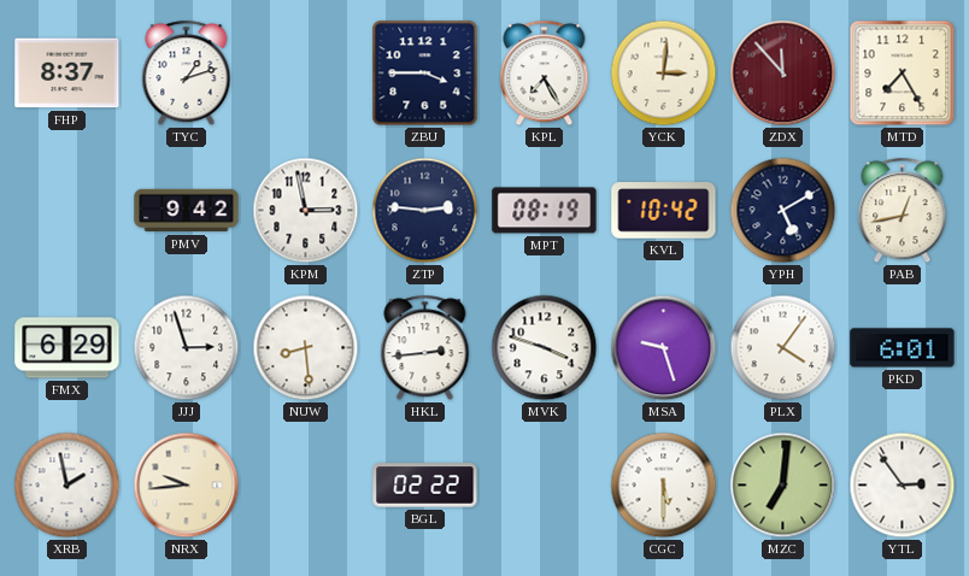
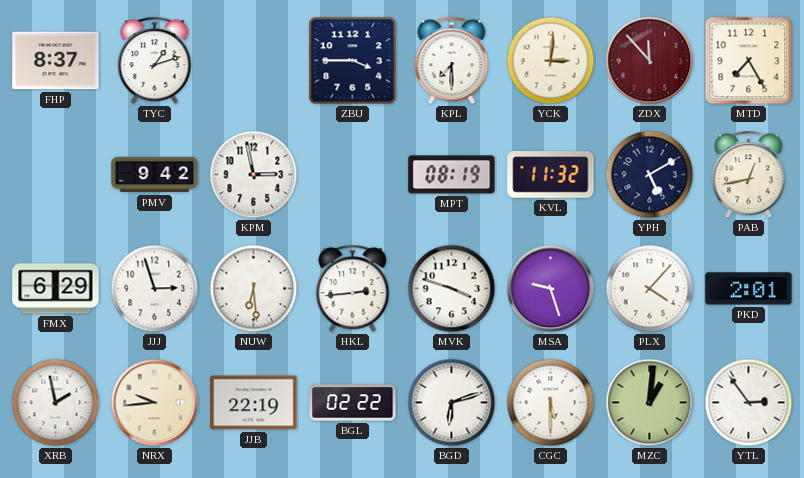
KPL: 7:25 -> 7:30 (452, 61)
ZTP: 2:46 -> none (425, 211)
KVL: 10:42 -> 11:32 (551, 175)
NUW: 8:29 -> 6:29 (254, 289)
PLX: 4:06 -> 4:07 (650, 289)
PKD: 6:01 -> 2:01 (749, 289)
JJB: none -> 22:19 (254, 403)
BGD: none -> 6:12 (452, 403)
MZC: 7:01 -> 1:01 (650, 403)
